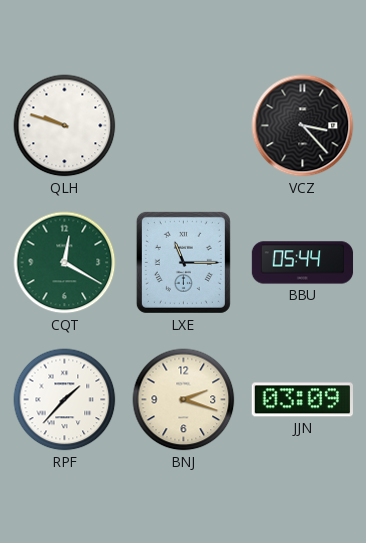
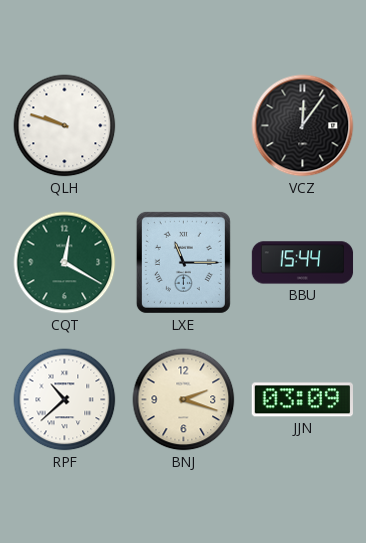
VCZ: 3:23 -> 12:06 (303, 126)
BBU: 05:44 -> 15:44 (303, 263)
RPF: 1:37 -> 10:38 (65, 400)
